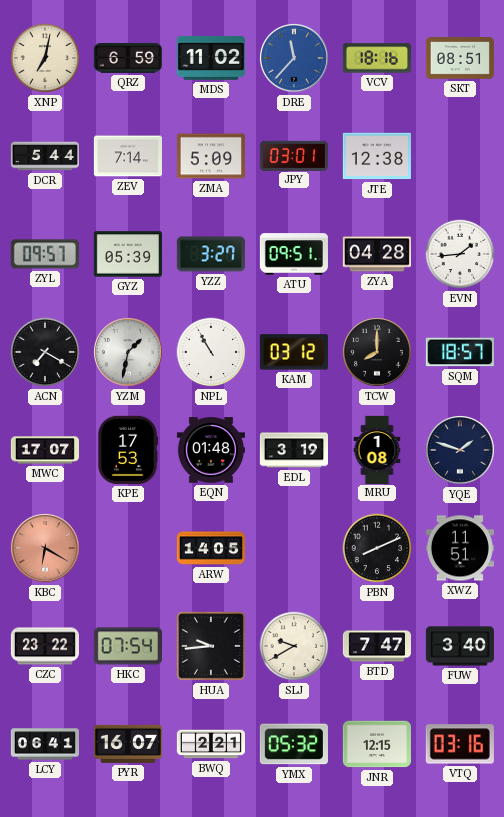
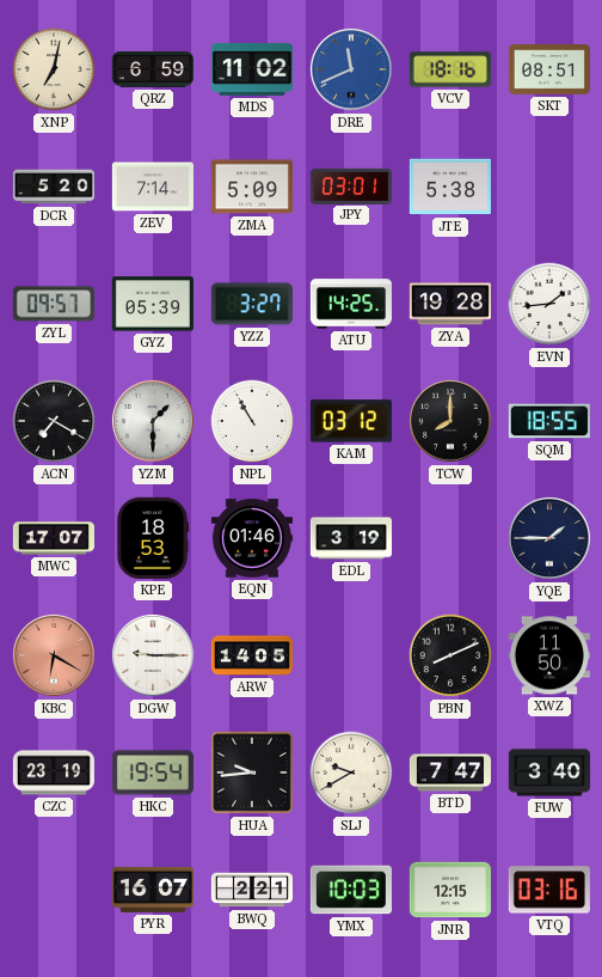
DRE: 11:37 -> 11:41 (351, 69)
DCR: 5:44 -> 5:20 (53, 187)
JTE: 12:38 -> 5:38 (450, 187)
ATU: 09:51 -> 14:25 (351, 304)
ZYA: 04:28 -> 19:28 (450, 304)
YZM: 1:32 -> 1:30 (153, 421)
SQM: 18:57 -> 18:55 (549, 421)
KPE: 17:53 -> 18:53 (153, 538)
EQN: 01:48 -> 01:46 (252, 538)
MRU: 1:08 -> none (377, 449)
YQE: 1:48 -> 1:45 (549, 538)
DGW: none -> 9:15 (153, 655)
XWZ: 11:51 -> 11:50 (549, 655)
CZC: 23:22 -> 23:19 (54, 773)
HKC: 07:54 -> 19:54 (153, 773)
LCY: 06:41 -> none (45, 744)
YMX: 05:32 -> 10:03 (351, 890)
